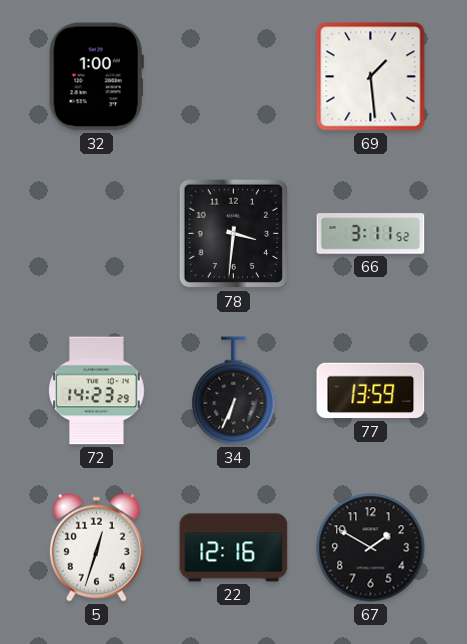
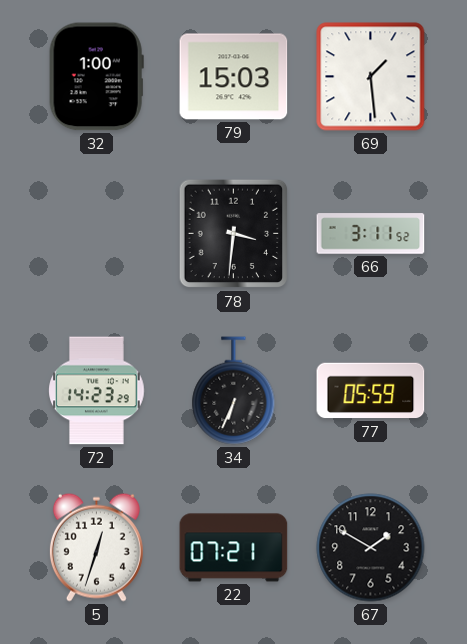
79: none -> 15:03 (234, 77)
77: 13:59 -> 05:59 (371, 391)
22: 12:16 -> 07:21 (234, 548)
